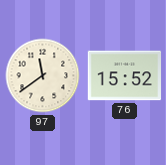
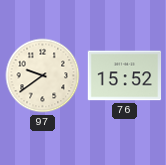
97: 11:39 -> 9:39 (43, 76)
